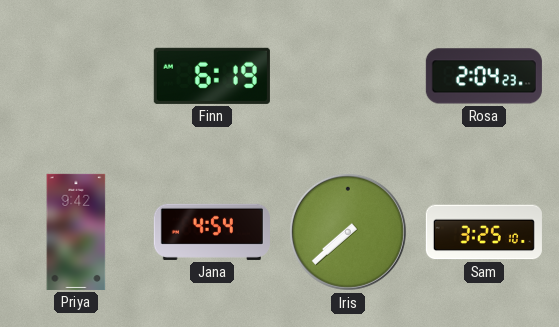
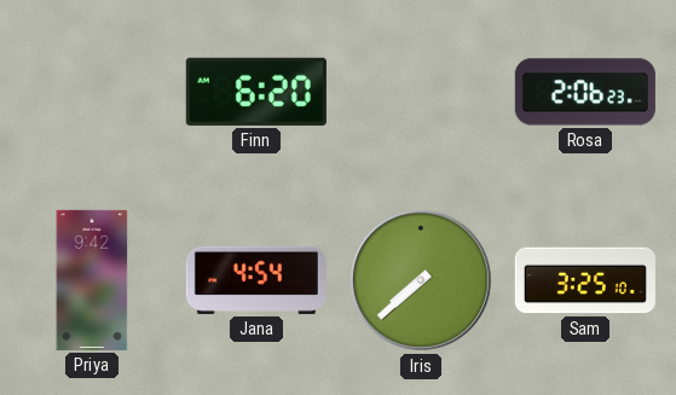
Finn: 6:19 -> 6:20 (256, 92)
Rosa: 2:04 -> 2:06 (585, 92)
